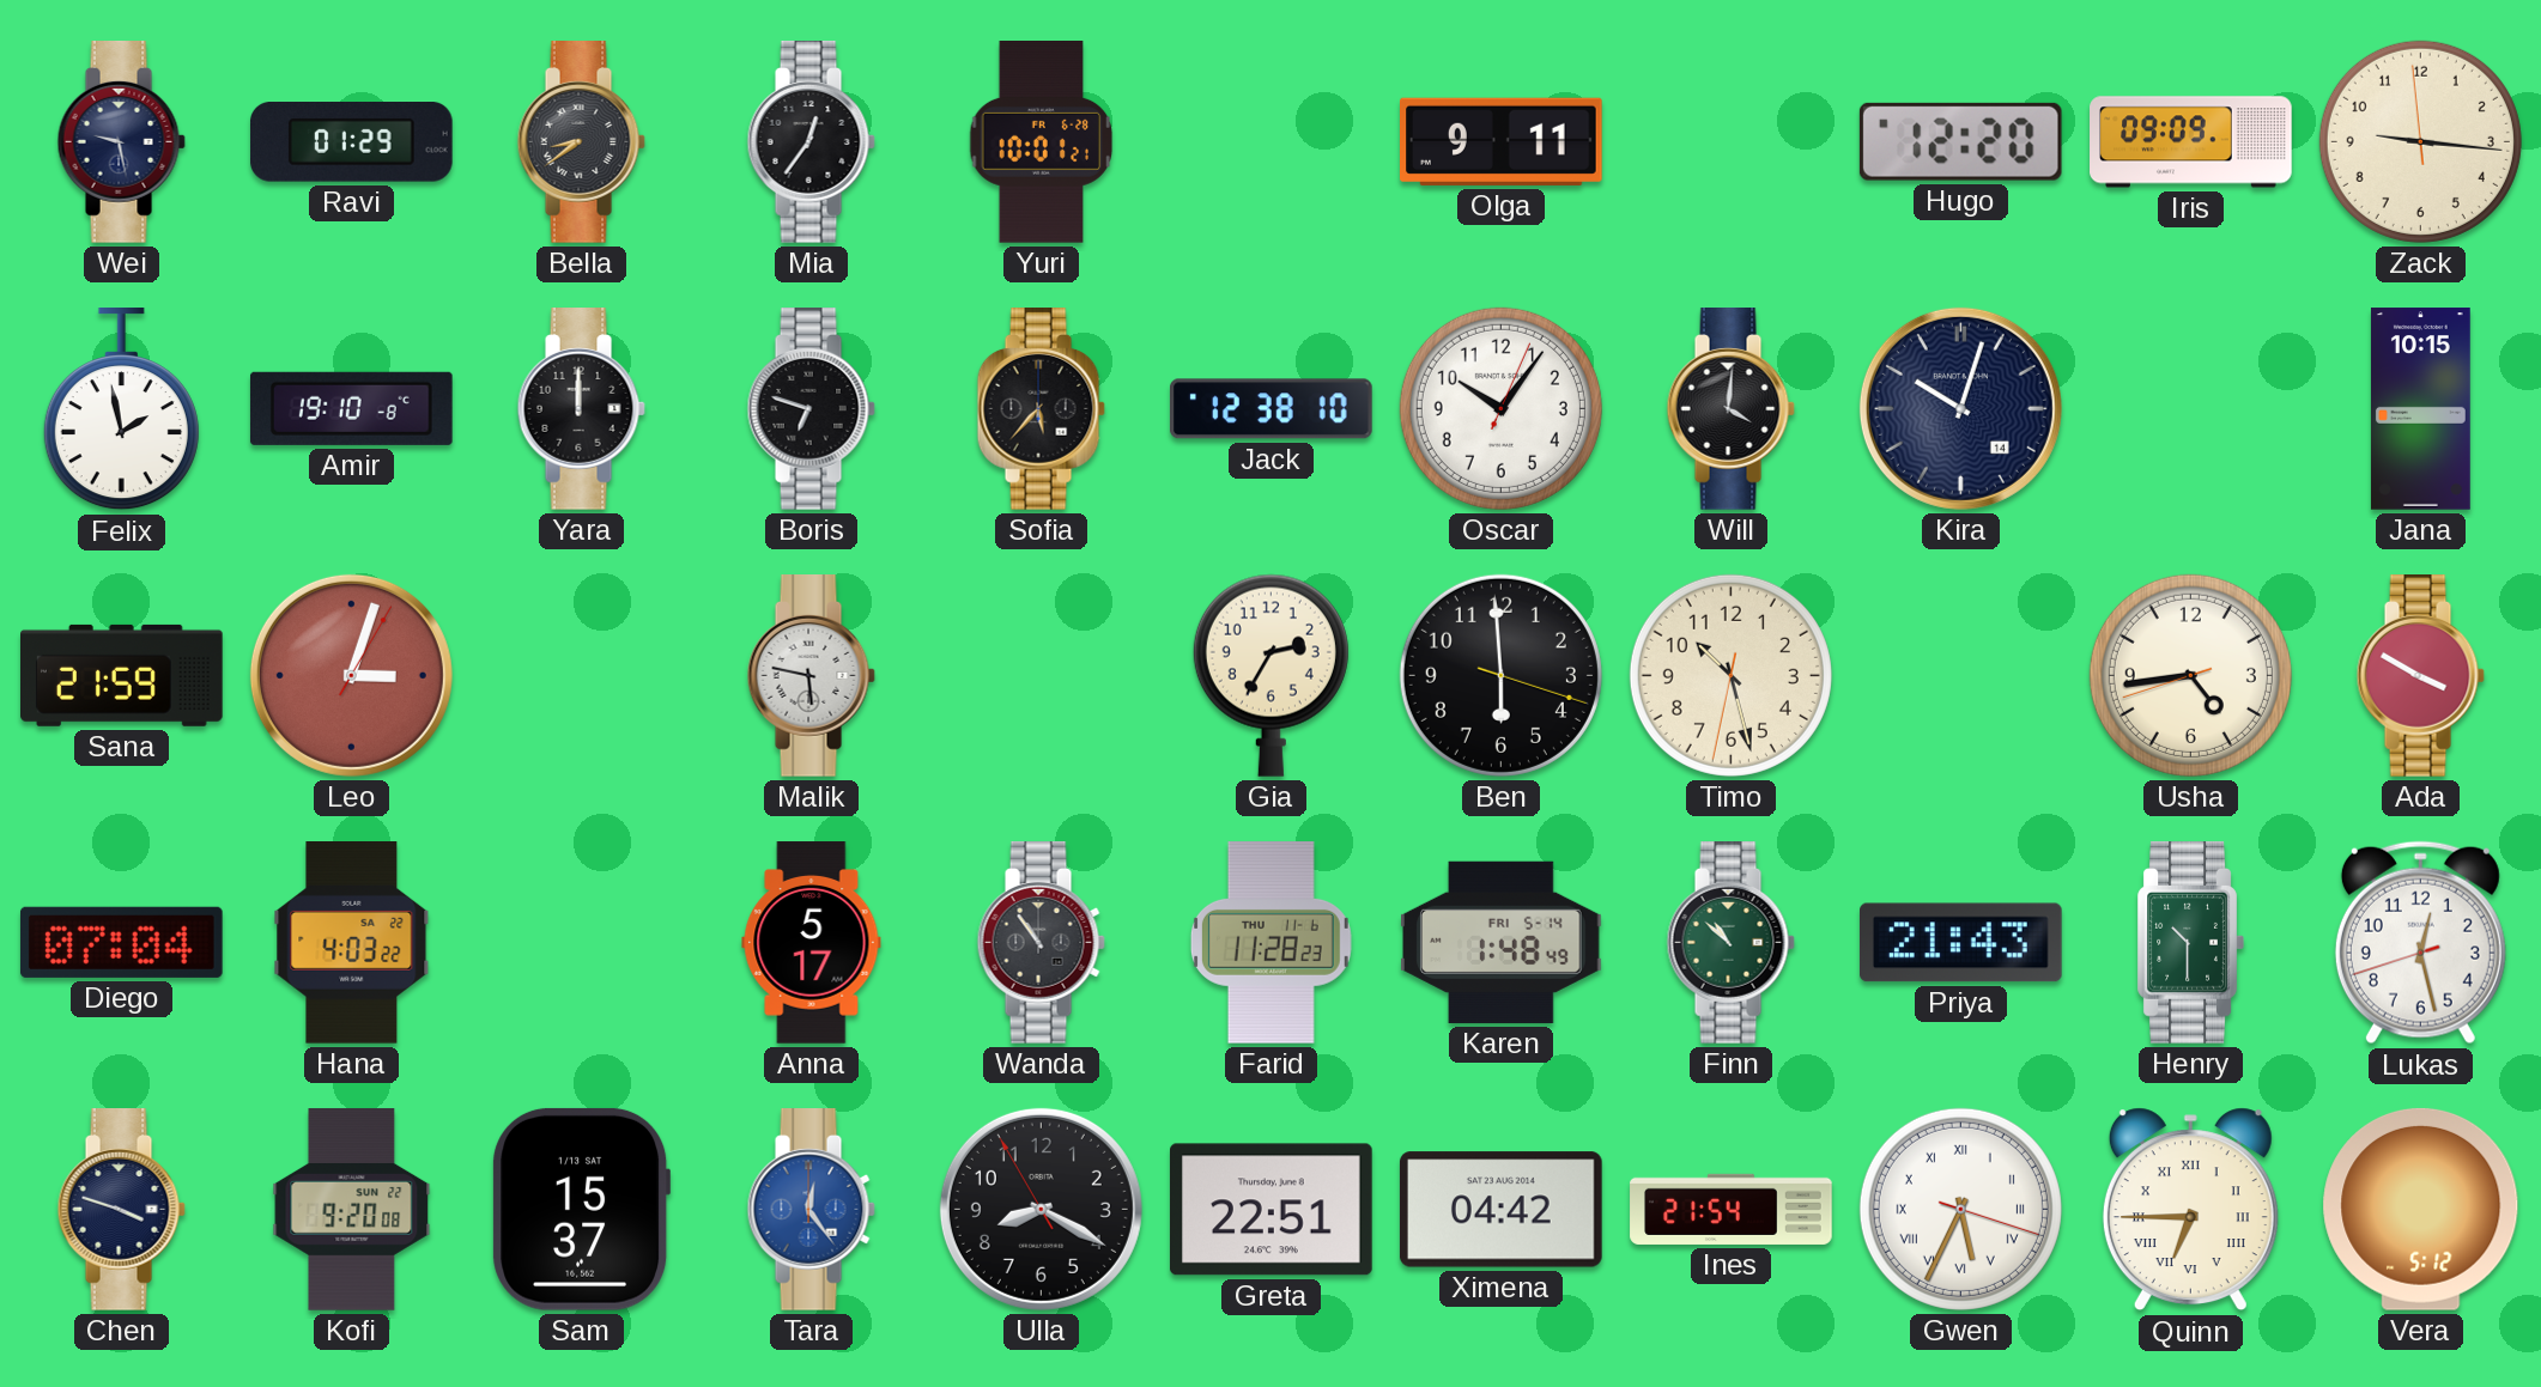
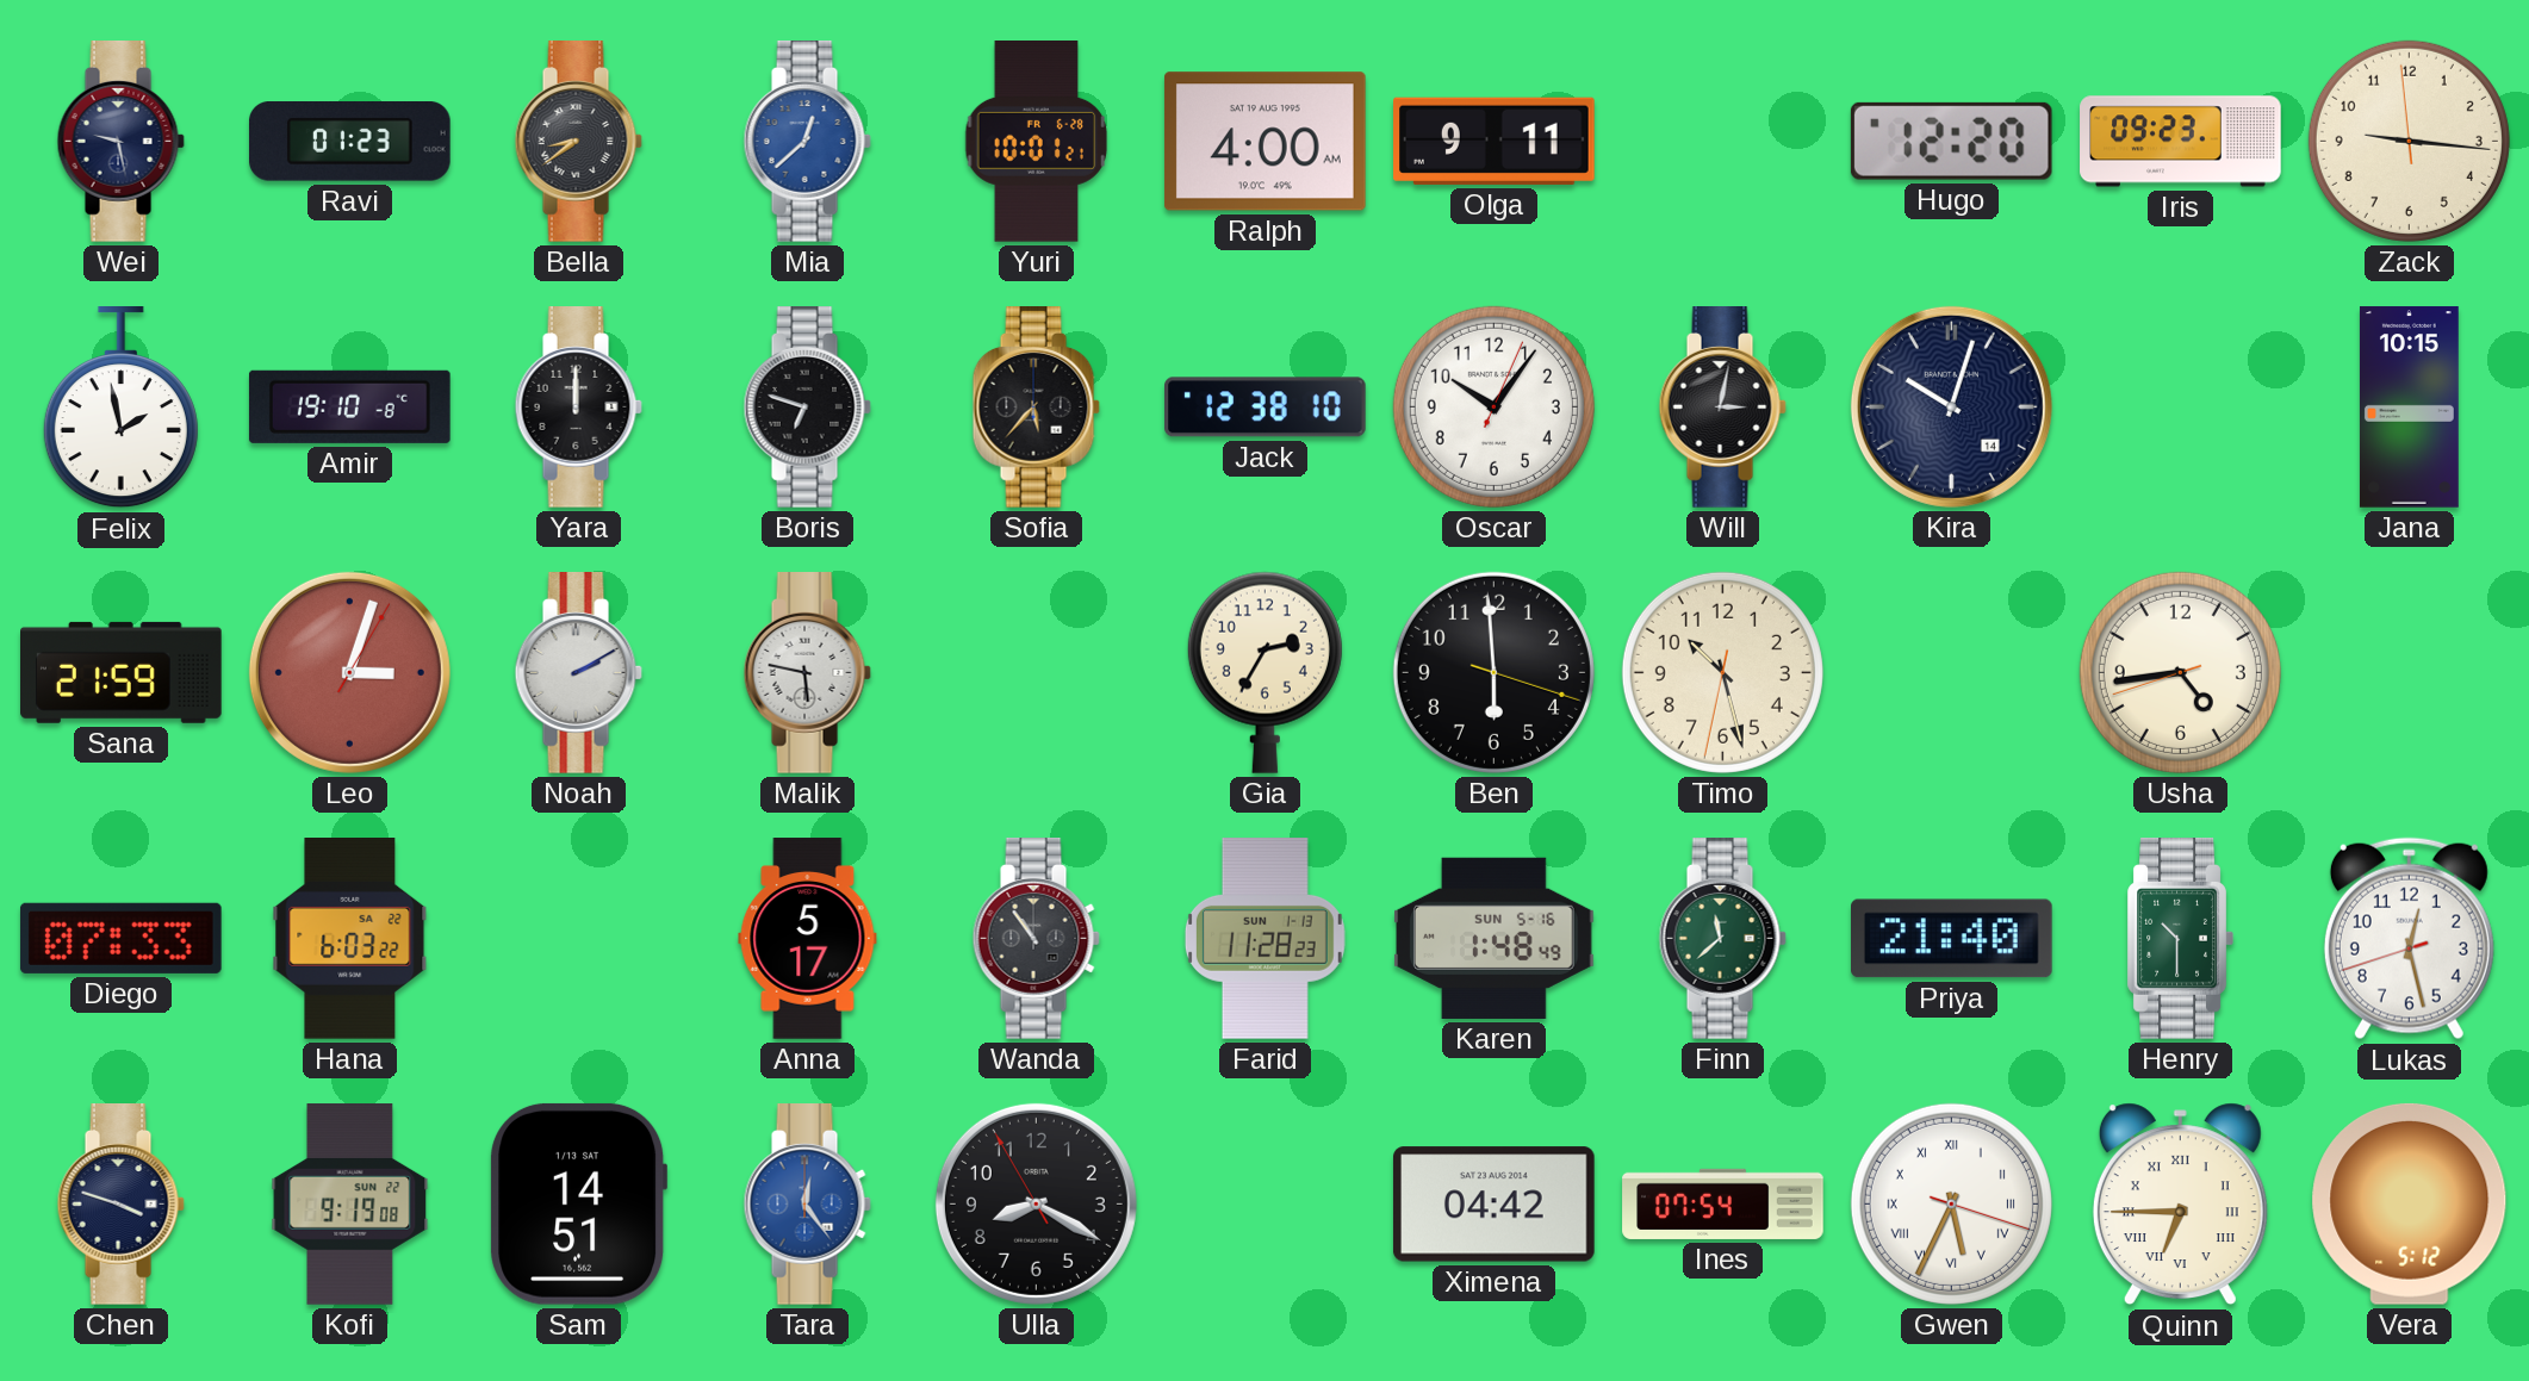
Ravi: 01:29 -> 01:23 (350, 142)
Mia: 12:36 -> 12:38 (807, 142)
Mia dial: black -> blue (807, 142)
Ralph: none -> 4:00 (1264, 142)
Iris: 09:09 -> 09:23 (2181, 142)
Will: 4:01 -> 3:02 (1722, 408)
Noah: none -> 2:10 (578, 673)
Ada: 3:50 -> none (2420, 676)
Diego: 07:04 -> 07:33 (120, 938)
Hana: 4:03 -> 6:03 (350, 939)
Farid date: THU 11-6 -> SUN 1-13 (1264, 939)
Karen date: FRI 5-14 -> SUN 5-16 (1495, 938)
Finn: 10:52 -> 11:38 (1722, 939)
Priya: 21:43 -> 21:40 (1952, 939)
Kofi: 9:20 -> 9:19 (350, 1205)
Sam: 15:37 -> 14:51 (579, 1203)
Greta: 22:51 -> none (1272, 1210)
Ines: 21:54 -> 07:54 (1723, 1203)
